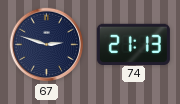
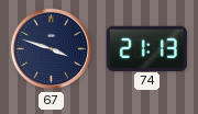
67: 2:48 -> 3:48 (52, 49)
